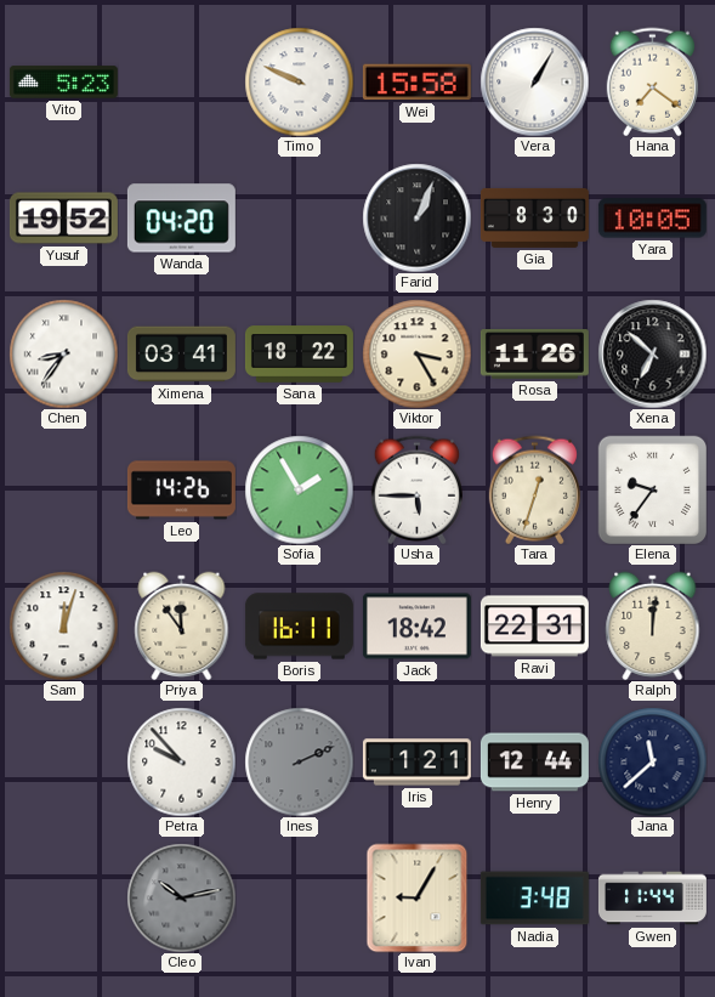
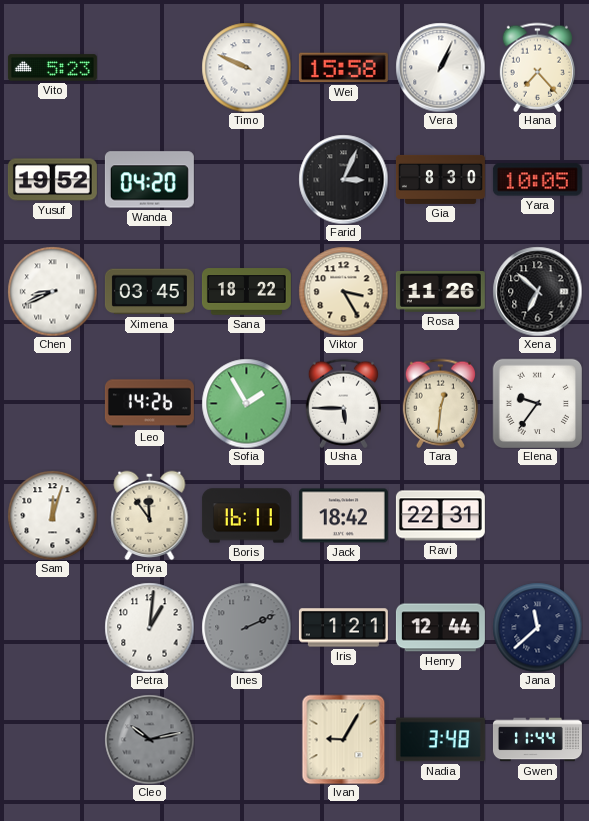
Vera: 1:05 -> 1:04 (440, 67)
Hana: 7:21 -> 7:23 (537, 67)
Farid: 1:04 -> 3:04 (343, 179)
Chen: 8:36 -> 8:41 (52, 291)
Ximena: 03:41 -> 03:45 (149, 292)
Tara: 12:33 -> 12:31 (440, 403)
Ralph: 12:01 -> none (653, 625)
Petra: 9:53 -> 1:01 (149, 627)
